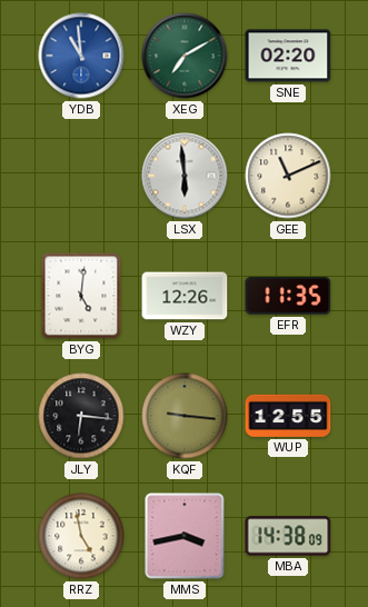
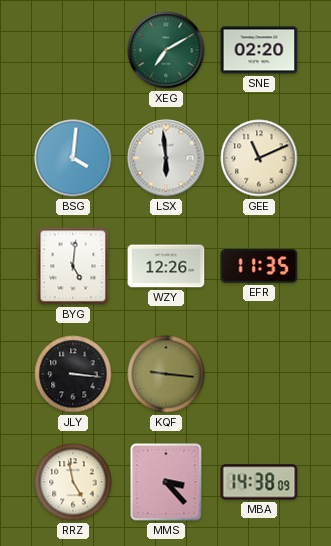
YDB: 10:59 -> none (81, 56)
BSG: none -> 4:01 (73, 158)
JLY: 6:16 -> 3:16 (73, 374)
WUP: 12:55 -> none (288, 416)
MMS: 3:43 -> 3:23 (166, 482)
